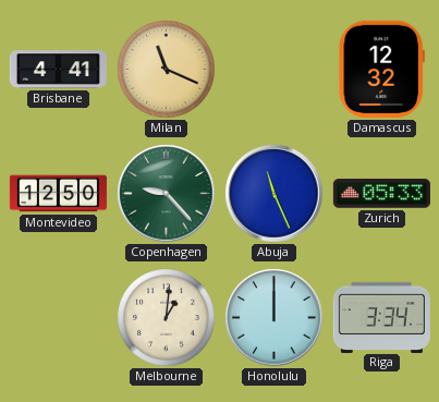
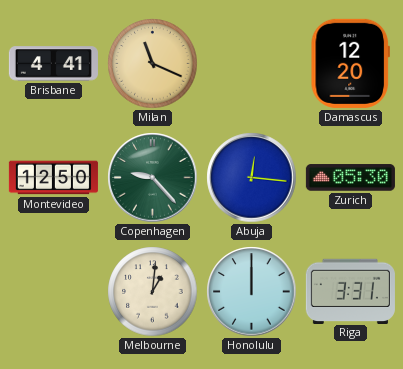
Damascus: 12:32 -> 12:20 (350, 63)
Abuja: 11:26 -> 12:16 (252, 178)
Zurich: 05:33 -> 05:30 (350, 178)
Riga: 3:34 -> 3:31 (350, 291)
